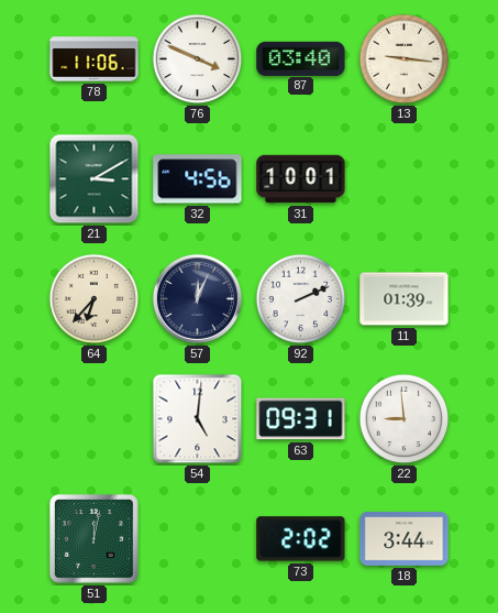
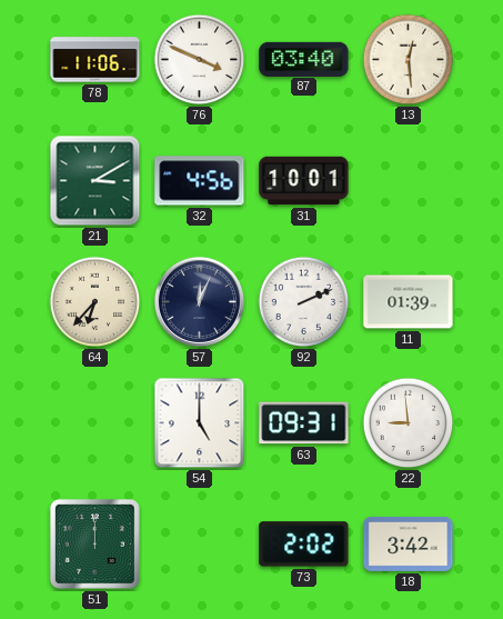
13: 9:16 -> 12:29 (409, 60)
54: 5:01 -> 5:00 (200, 423)
51: 12:02 -> 12:00 (94, 543)
18: 3:44 -> 3:42 (409, 543)
